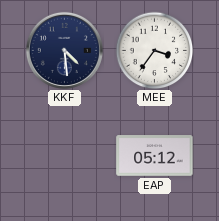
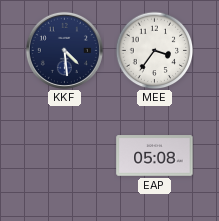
EAP: 05:12 -> 05:08 (155, 156)
